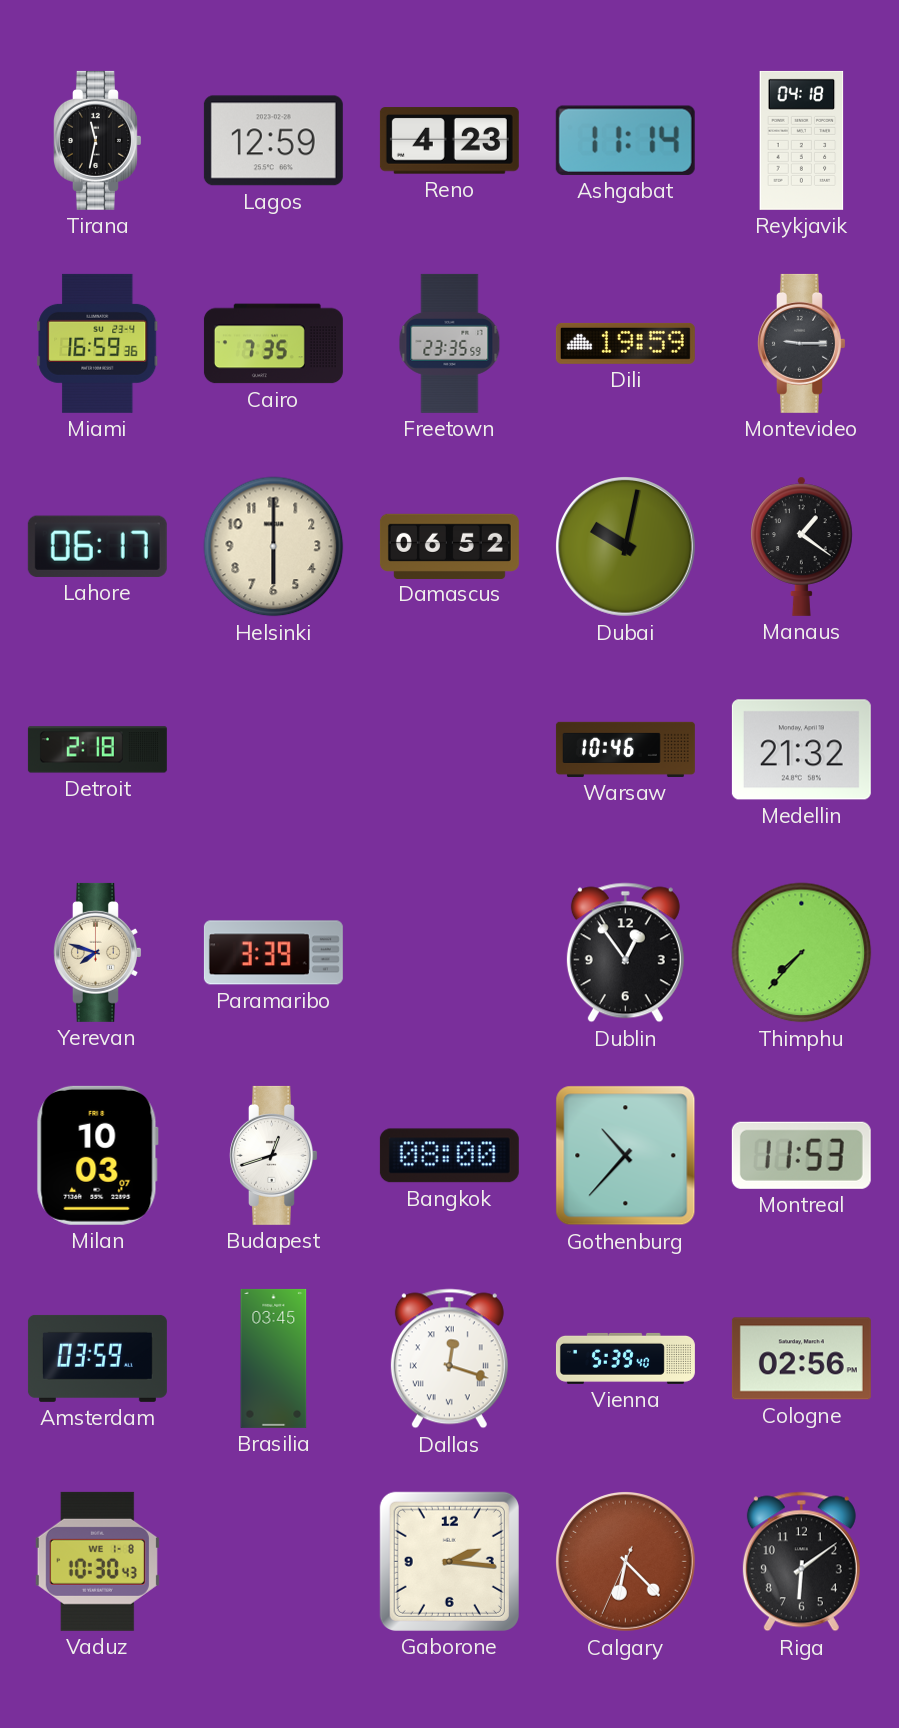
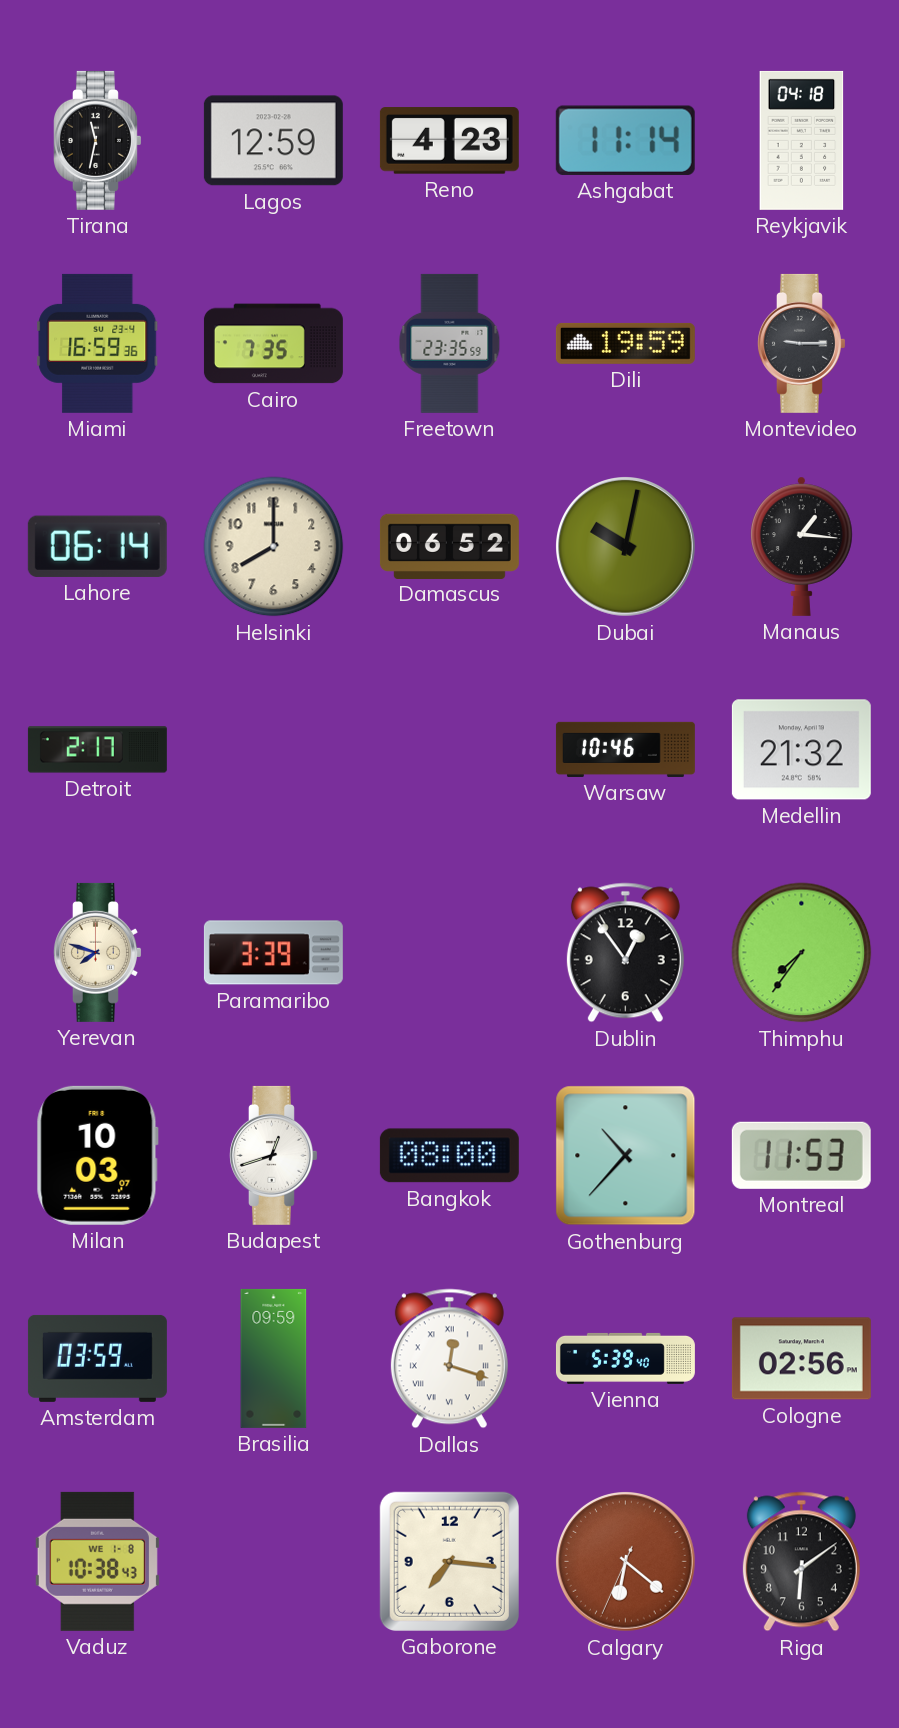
Lahore: 06:17 -> 06:14 (97, 546)
Helsinki: 6:00 -> 8:00 (274, 547)
Manaus: 1:21 -> 1:16 (802, 546)
Detroit: 2:18 -> 2:17 (97, 750)
Thimphu: 7:37 -> 7:36 (802, 953)
Brasilia: 03:45 -> 09:59 (274, 1358)
Vaduz: 10:30 -> 10:38 (97, 1561)
Gaborone: 2:16 -> 7:16 (449, 1561)
Calgary: 6:22 -> 6:21 (626, 1562)
